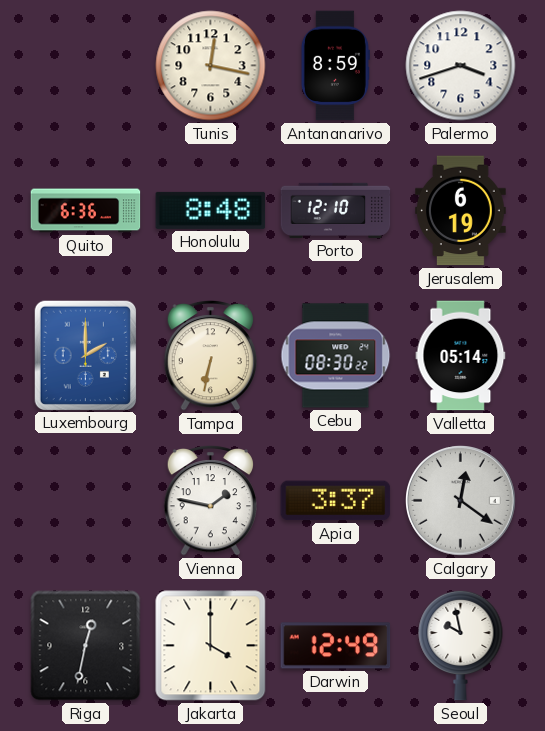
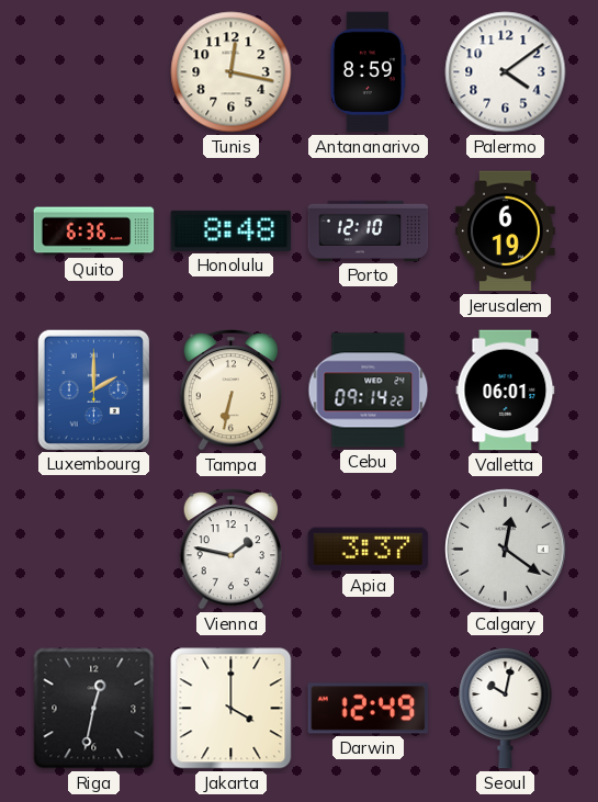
Palermo: 3:42 -> 4:09 (506, 72)
Cebu: 08:30 -> 09:14 (369, 391)
Valletta: 05:14 -> 06:01 (506, 391)
Seoul: 9:58 -> 10:02 (506, 708)
